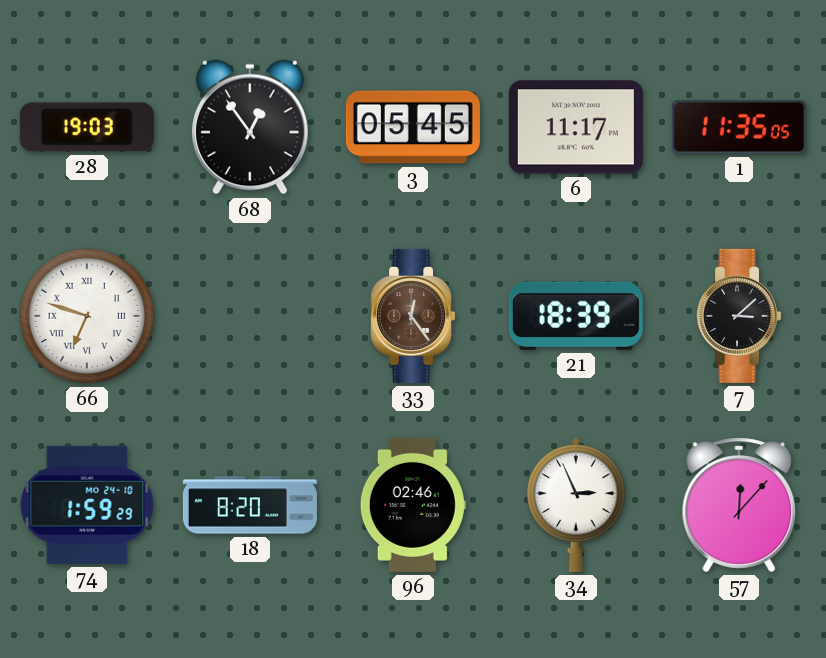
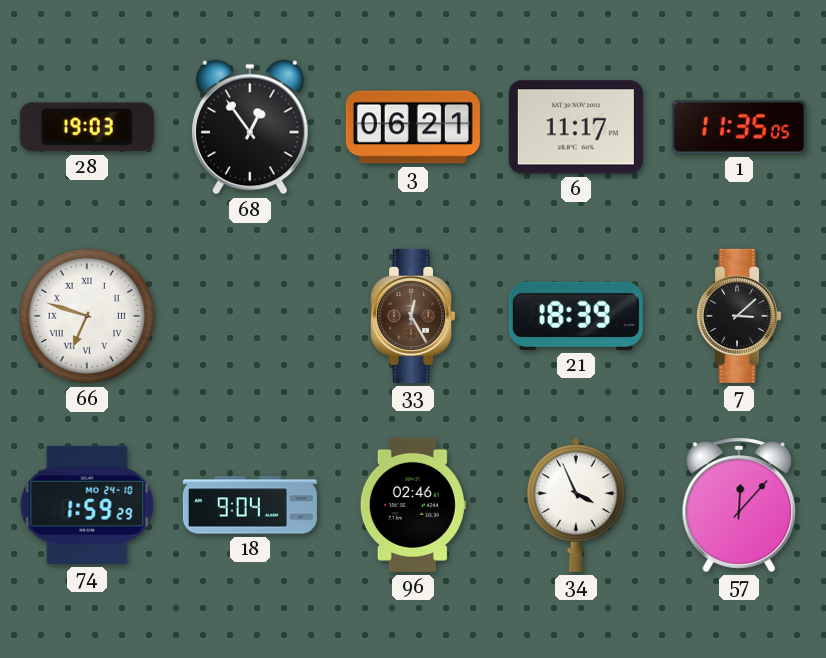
3: 05:45 -> 06:21 (413, 127)
33: 12:24 -> 12:25 (413, 316)
18: 8:20 -> 9:04 (250, 505)
34: 2:56 -> 3:56 (577, 505)
